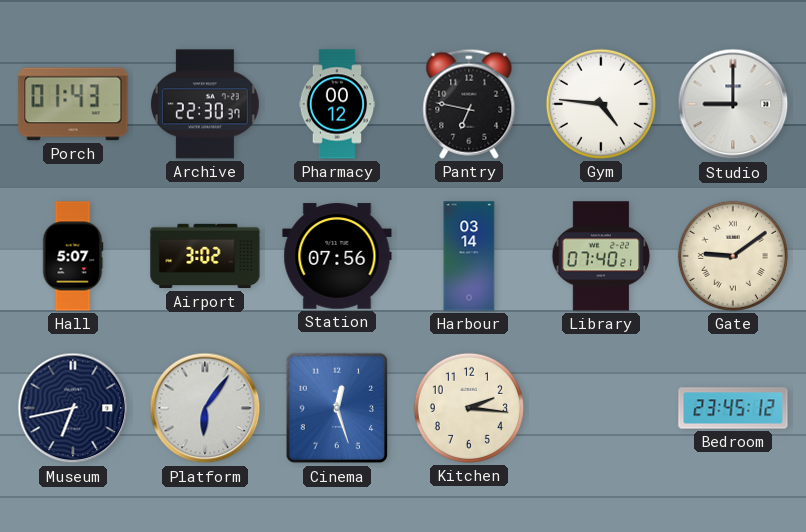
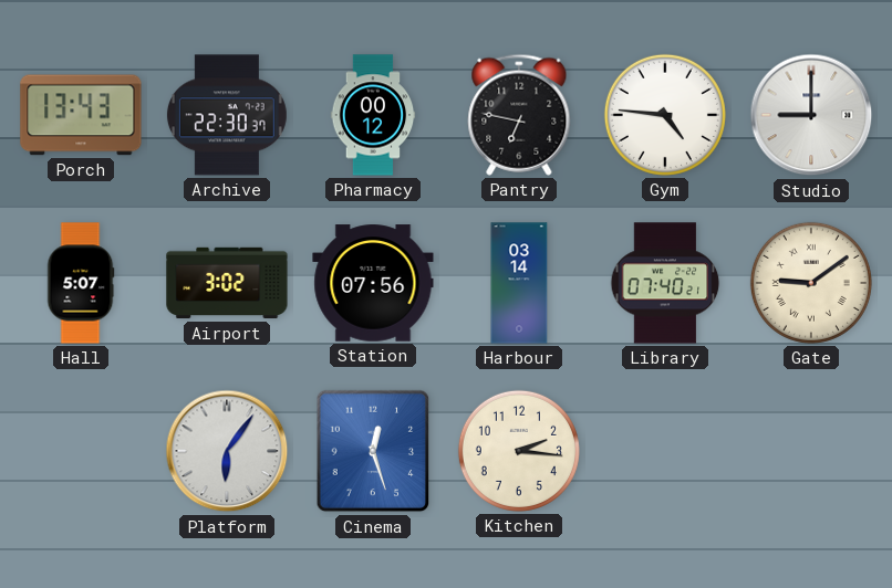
Porch: 01:43 -> 13:43 (81, 115)
Museum: 6:43 -> none (73, 408)
Bedroom: 23:45 -> none (733, 408)
